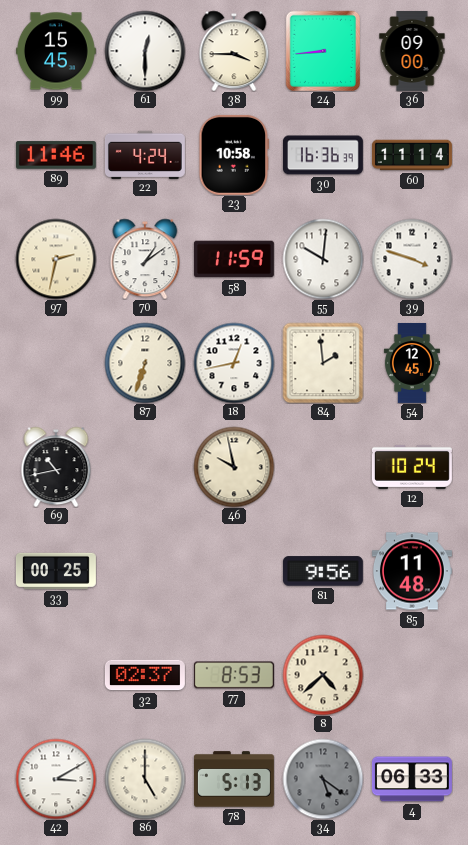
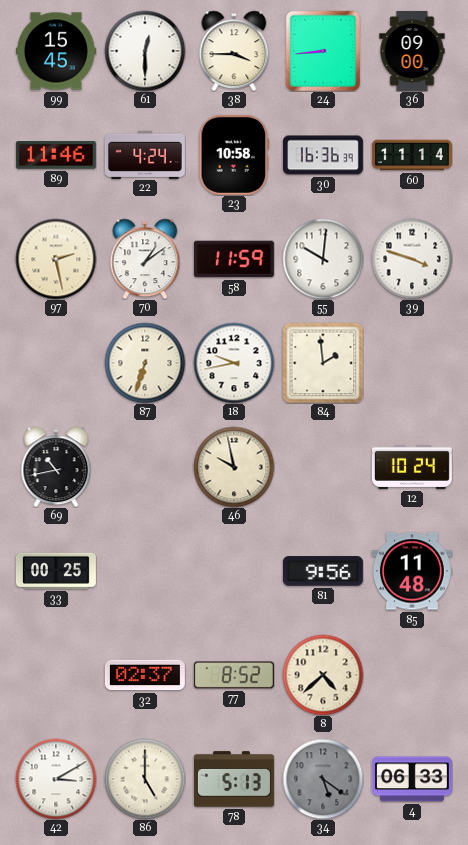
97: 2:32 -> 2:28 (56, 259)
18: 12:43 -> 9:43 (234, 363)
54: 12:45 -> none (412, 363)
77: 8:53 -> 8:52 (234, 675)
